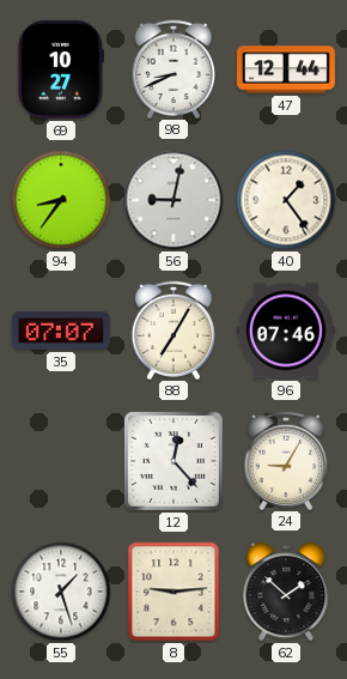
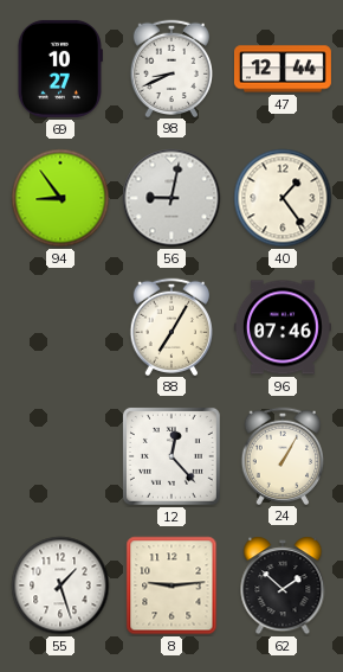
94: 8:36 -> 8:54 (60, 198)
35: 07:07 -> none (61, 331)
24: 9:05 -> 1:05 (281, 455)
